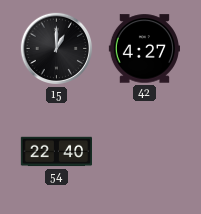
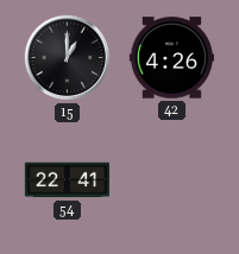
42: 4:27 -> 4:26 (171, 58)
54: 22:40 -> 22:41 (67, 180)
